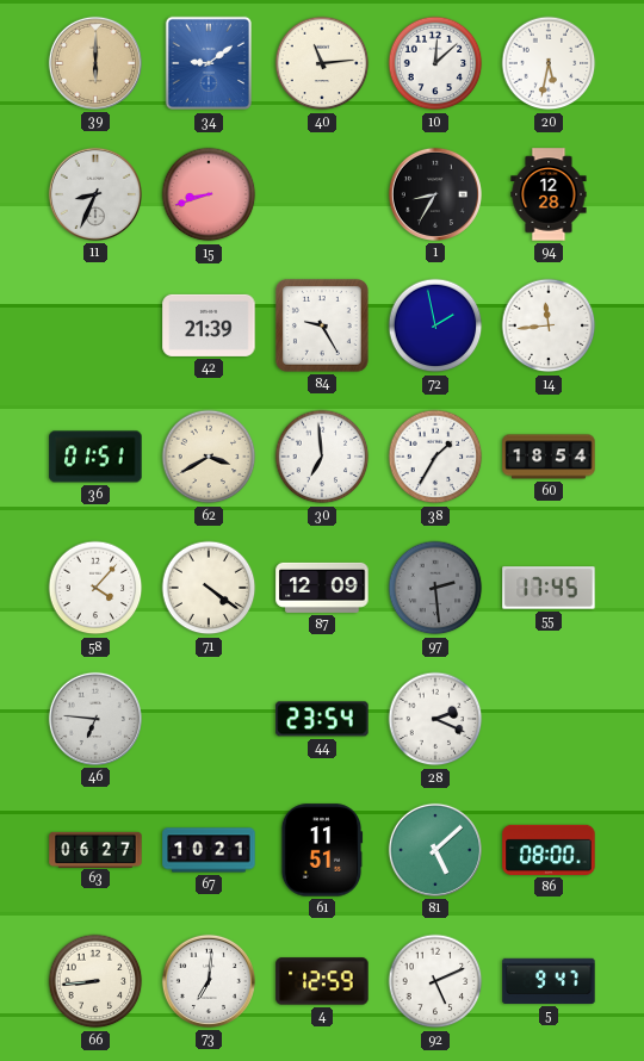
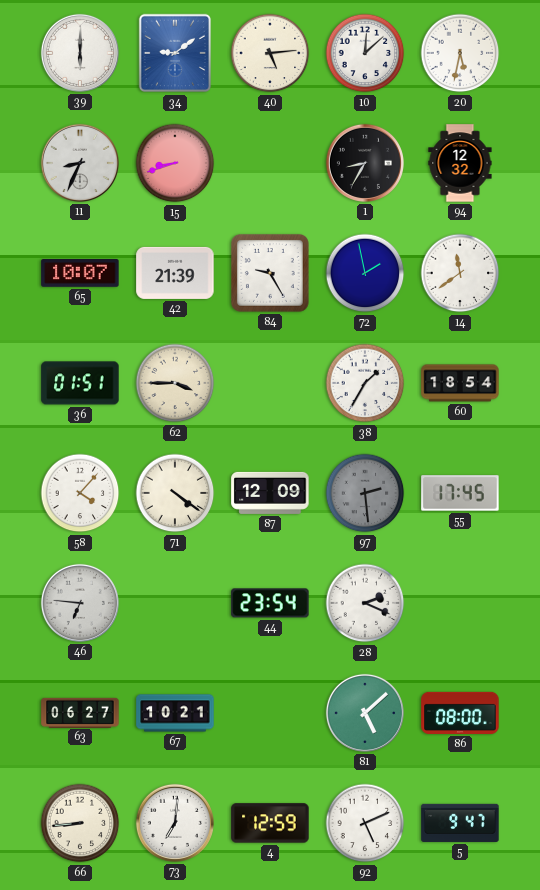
39 dial: champagne -> white (80, 53)
40: 11:14 -> 5:14 (270, 53)
94: 12:28 -> 12:32 (460, 163)
65: none -> 10:07 (80, 274)
14: 11:44 -> 11:39 (460, 273)
62: 3:40 -> 3:45 (175, 383)
30: 6:59 -> none (322, 457)
61: 11:51 -> none (322, 850)
